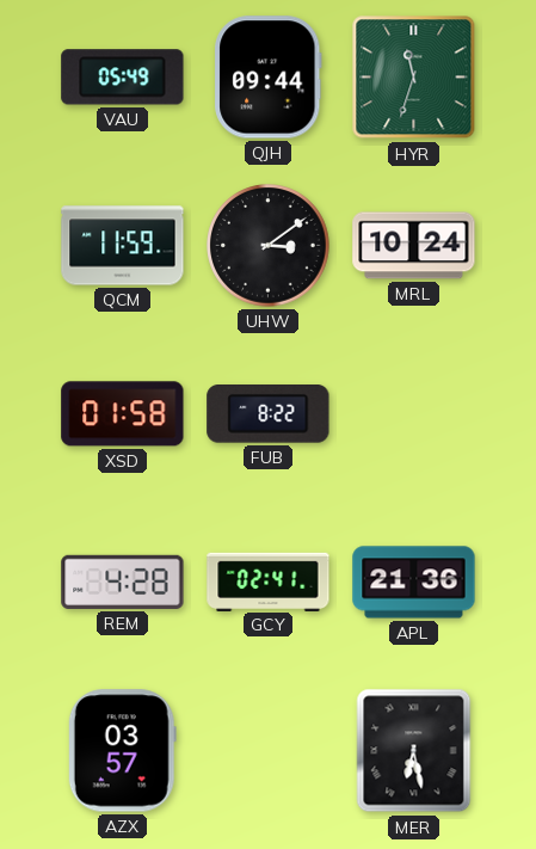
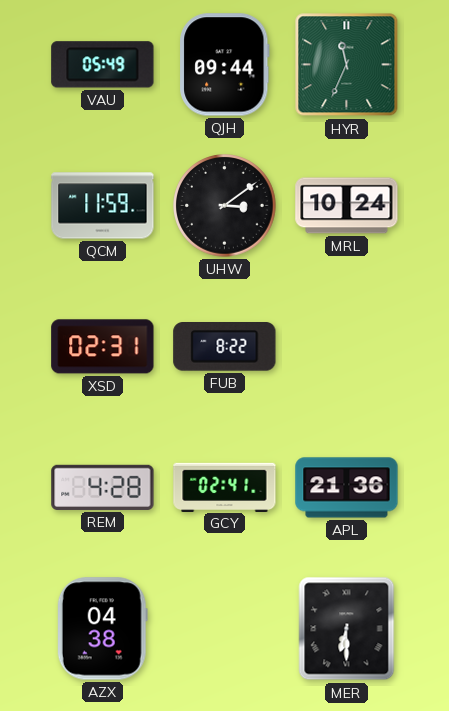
HYR: 11:33 -> 11:34 (347, 65)
XSD: 01:58 -> 02:31 (103, 347)
AZX: 03:57 -> 04:38 (102, 629)
MER: 6:28 -> 6:30 (347, 629)
